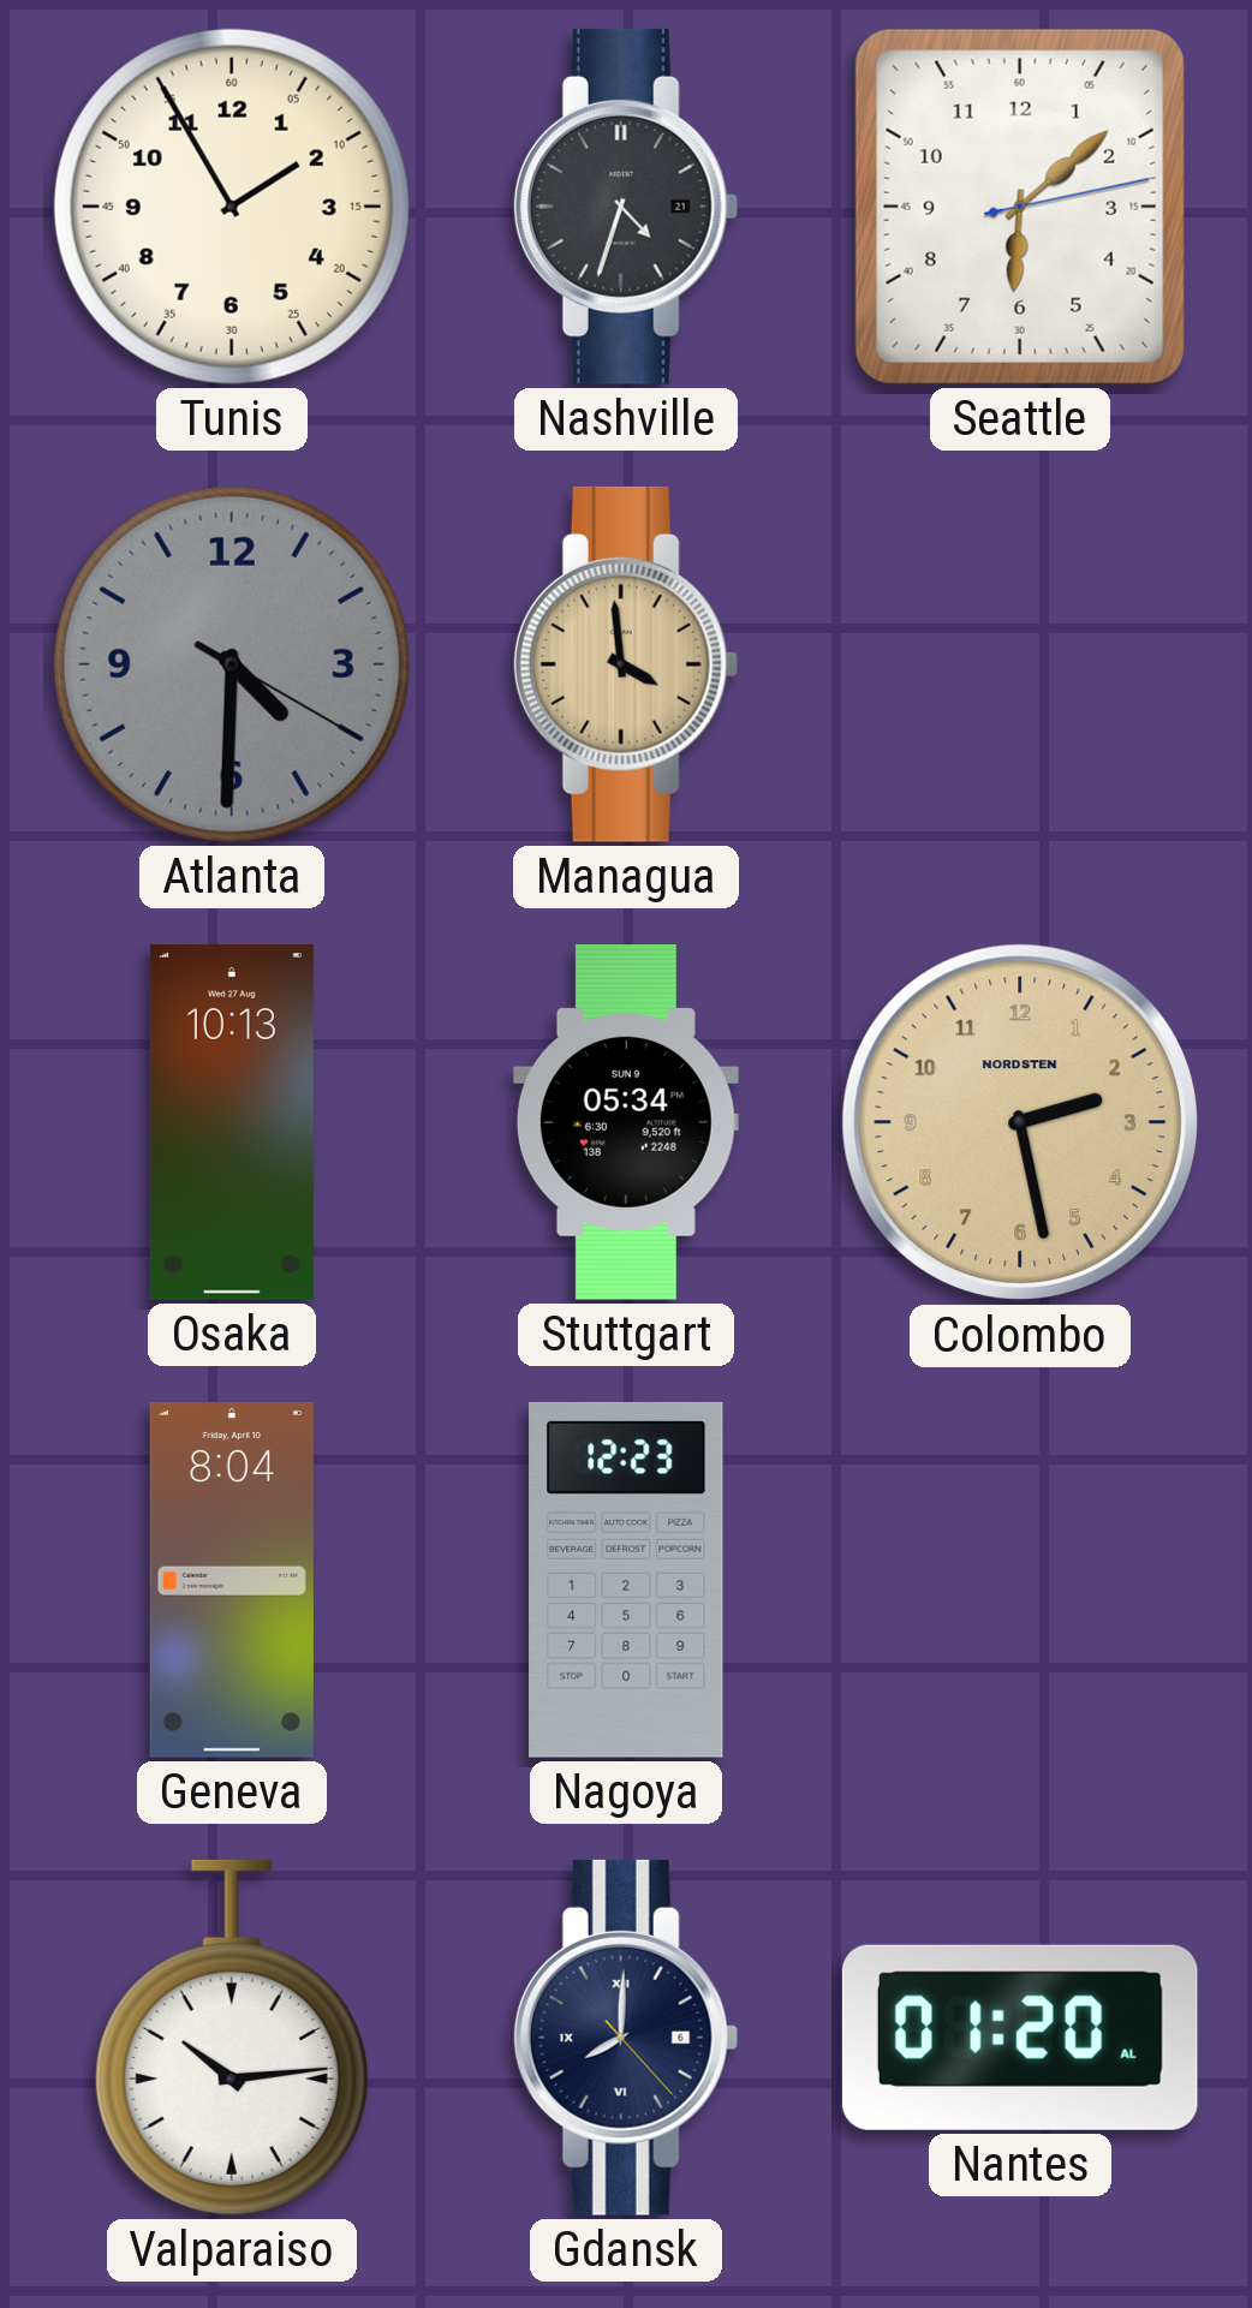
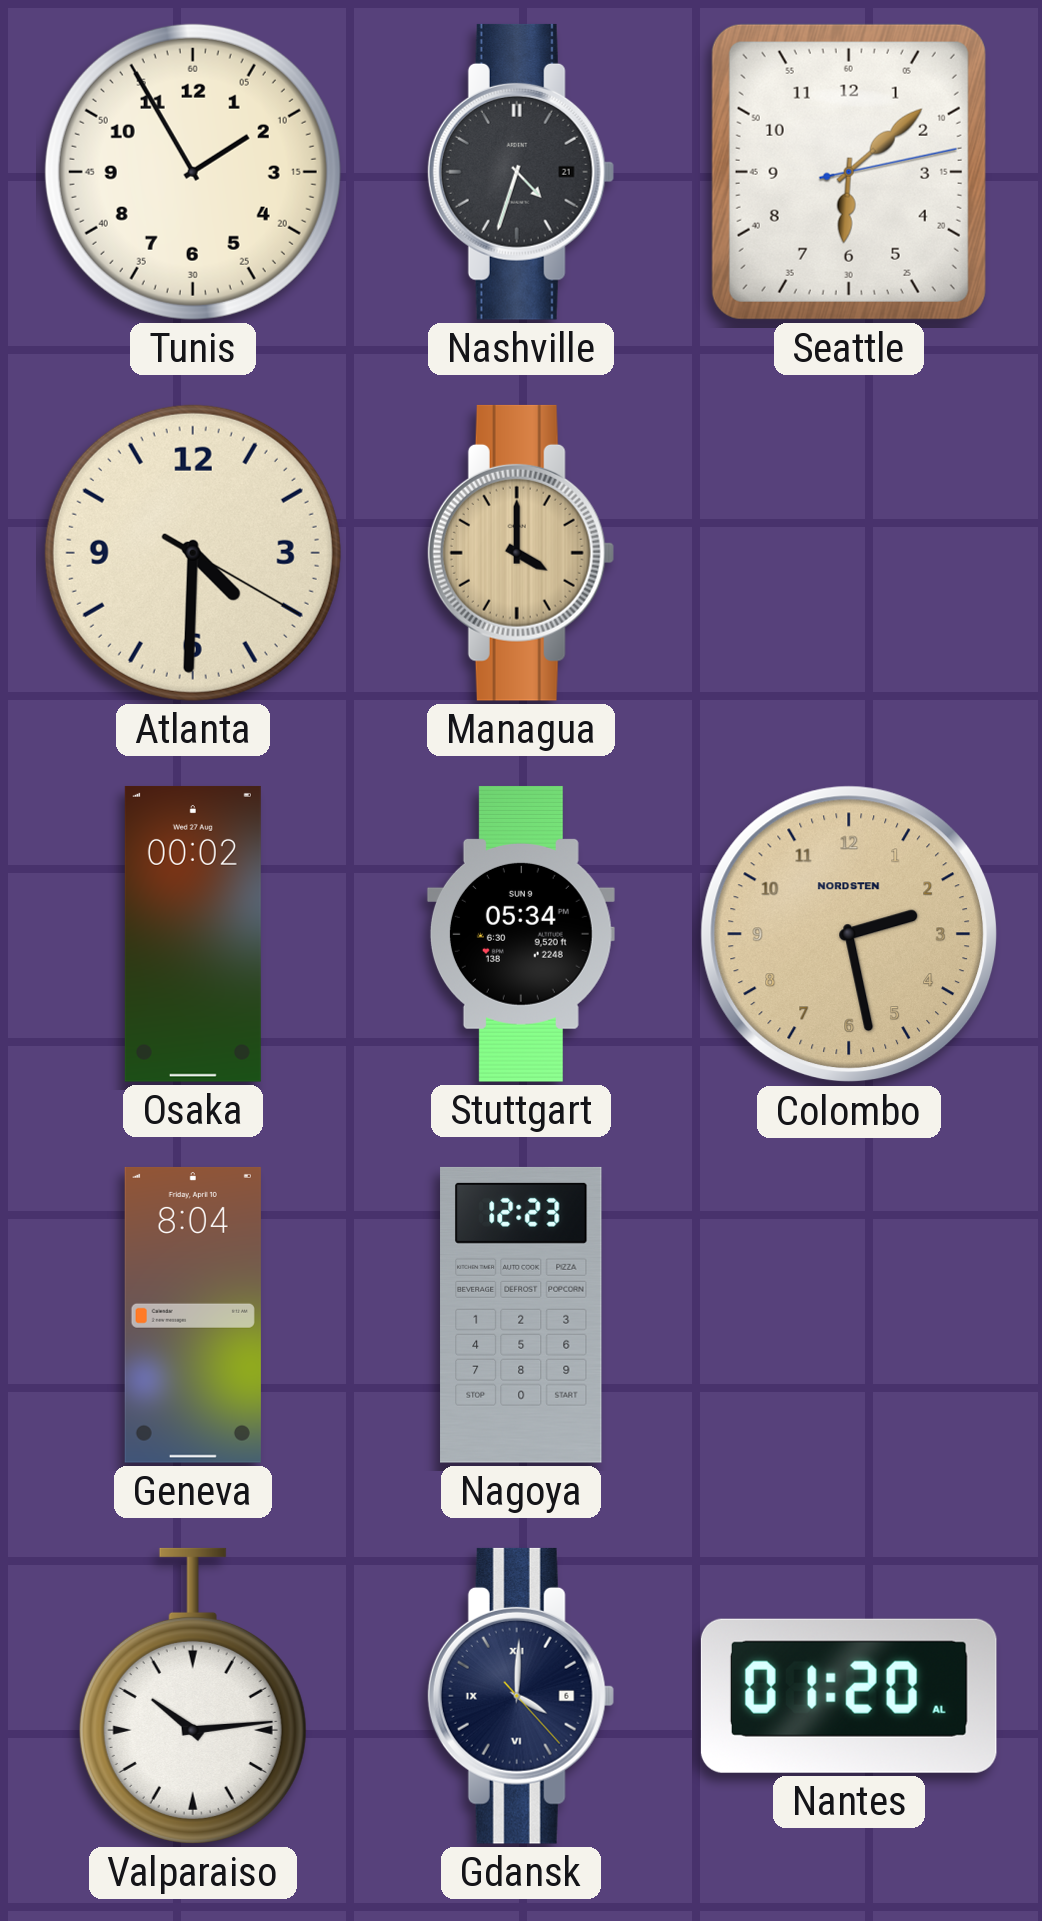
Atlanta dial: grey -> cream (193, 553)
Managua: 3:59 -> 4:00 (521, 553)
Osaka: 10:13 -> 00:02 (193, 934)
Gdansk: 8:00 -> 4:00 (521, 1696)
